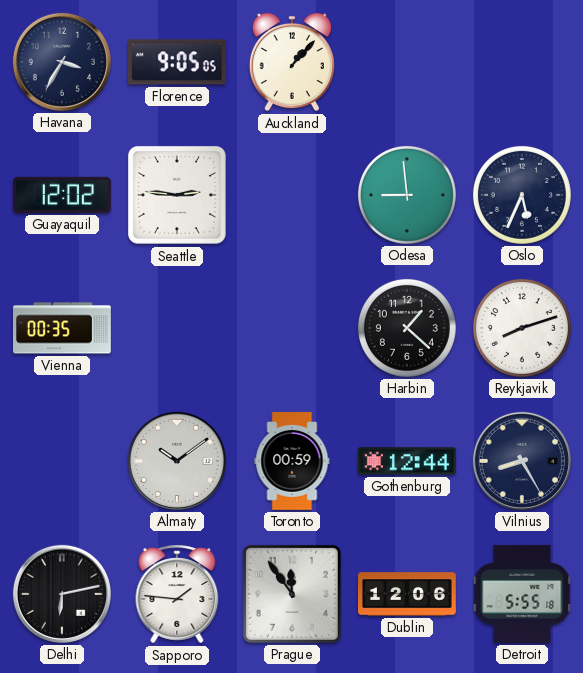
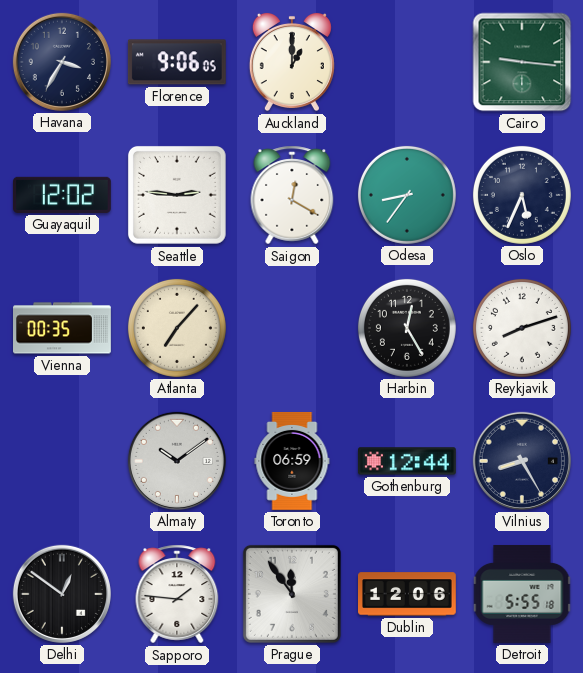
Florence: 9:05 -> 9:06 (177, 62)
Auckland: 1:07 -> 1:00 (292, 62)
Cairo: none -> 9:16 (522, 62)
Saigon: none -> 12:20 (292, 195)
Odesa: 8:59 -> 8:36 (407, 195)
Atlanta: none -> 7:07 (177, 328)
Harbin: 1:22 -> 12:25 (407, 328)
Toronto: 00:59 -> 06:59 (292, 461)
Delhi: 6:13 -> 12:51 (62, 594)
